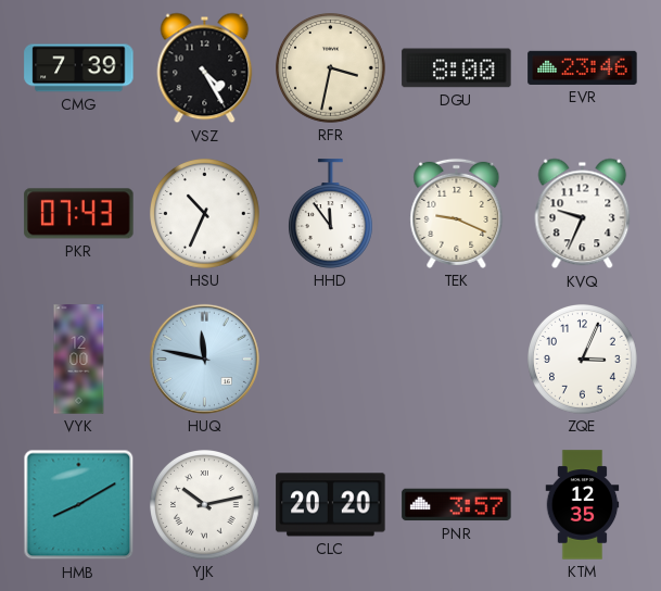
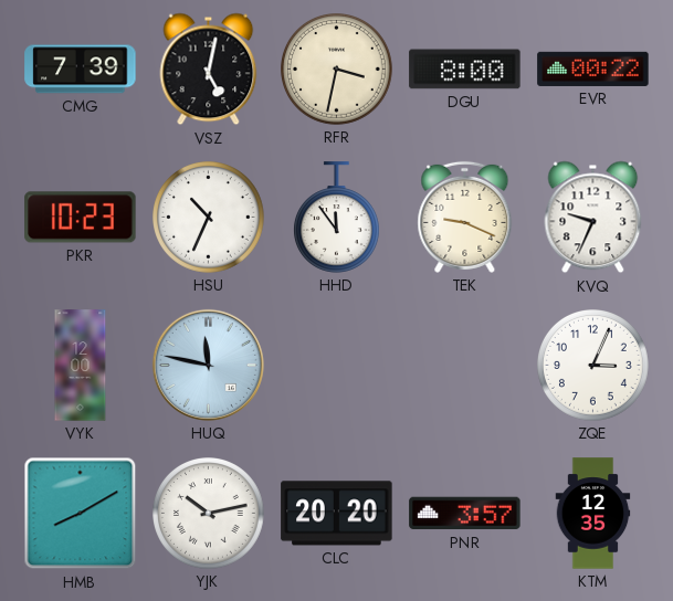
VSZ: 4:25 -> 5:02 (209, 70)
EVR: 23:46 -> 00:22 (593, 68)
PKR: 07:43 -> 10:23 (81, 218)
